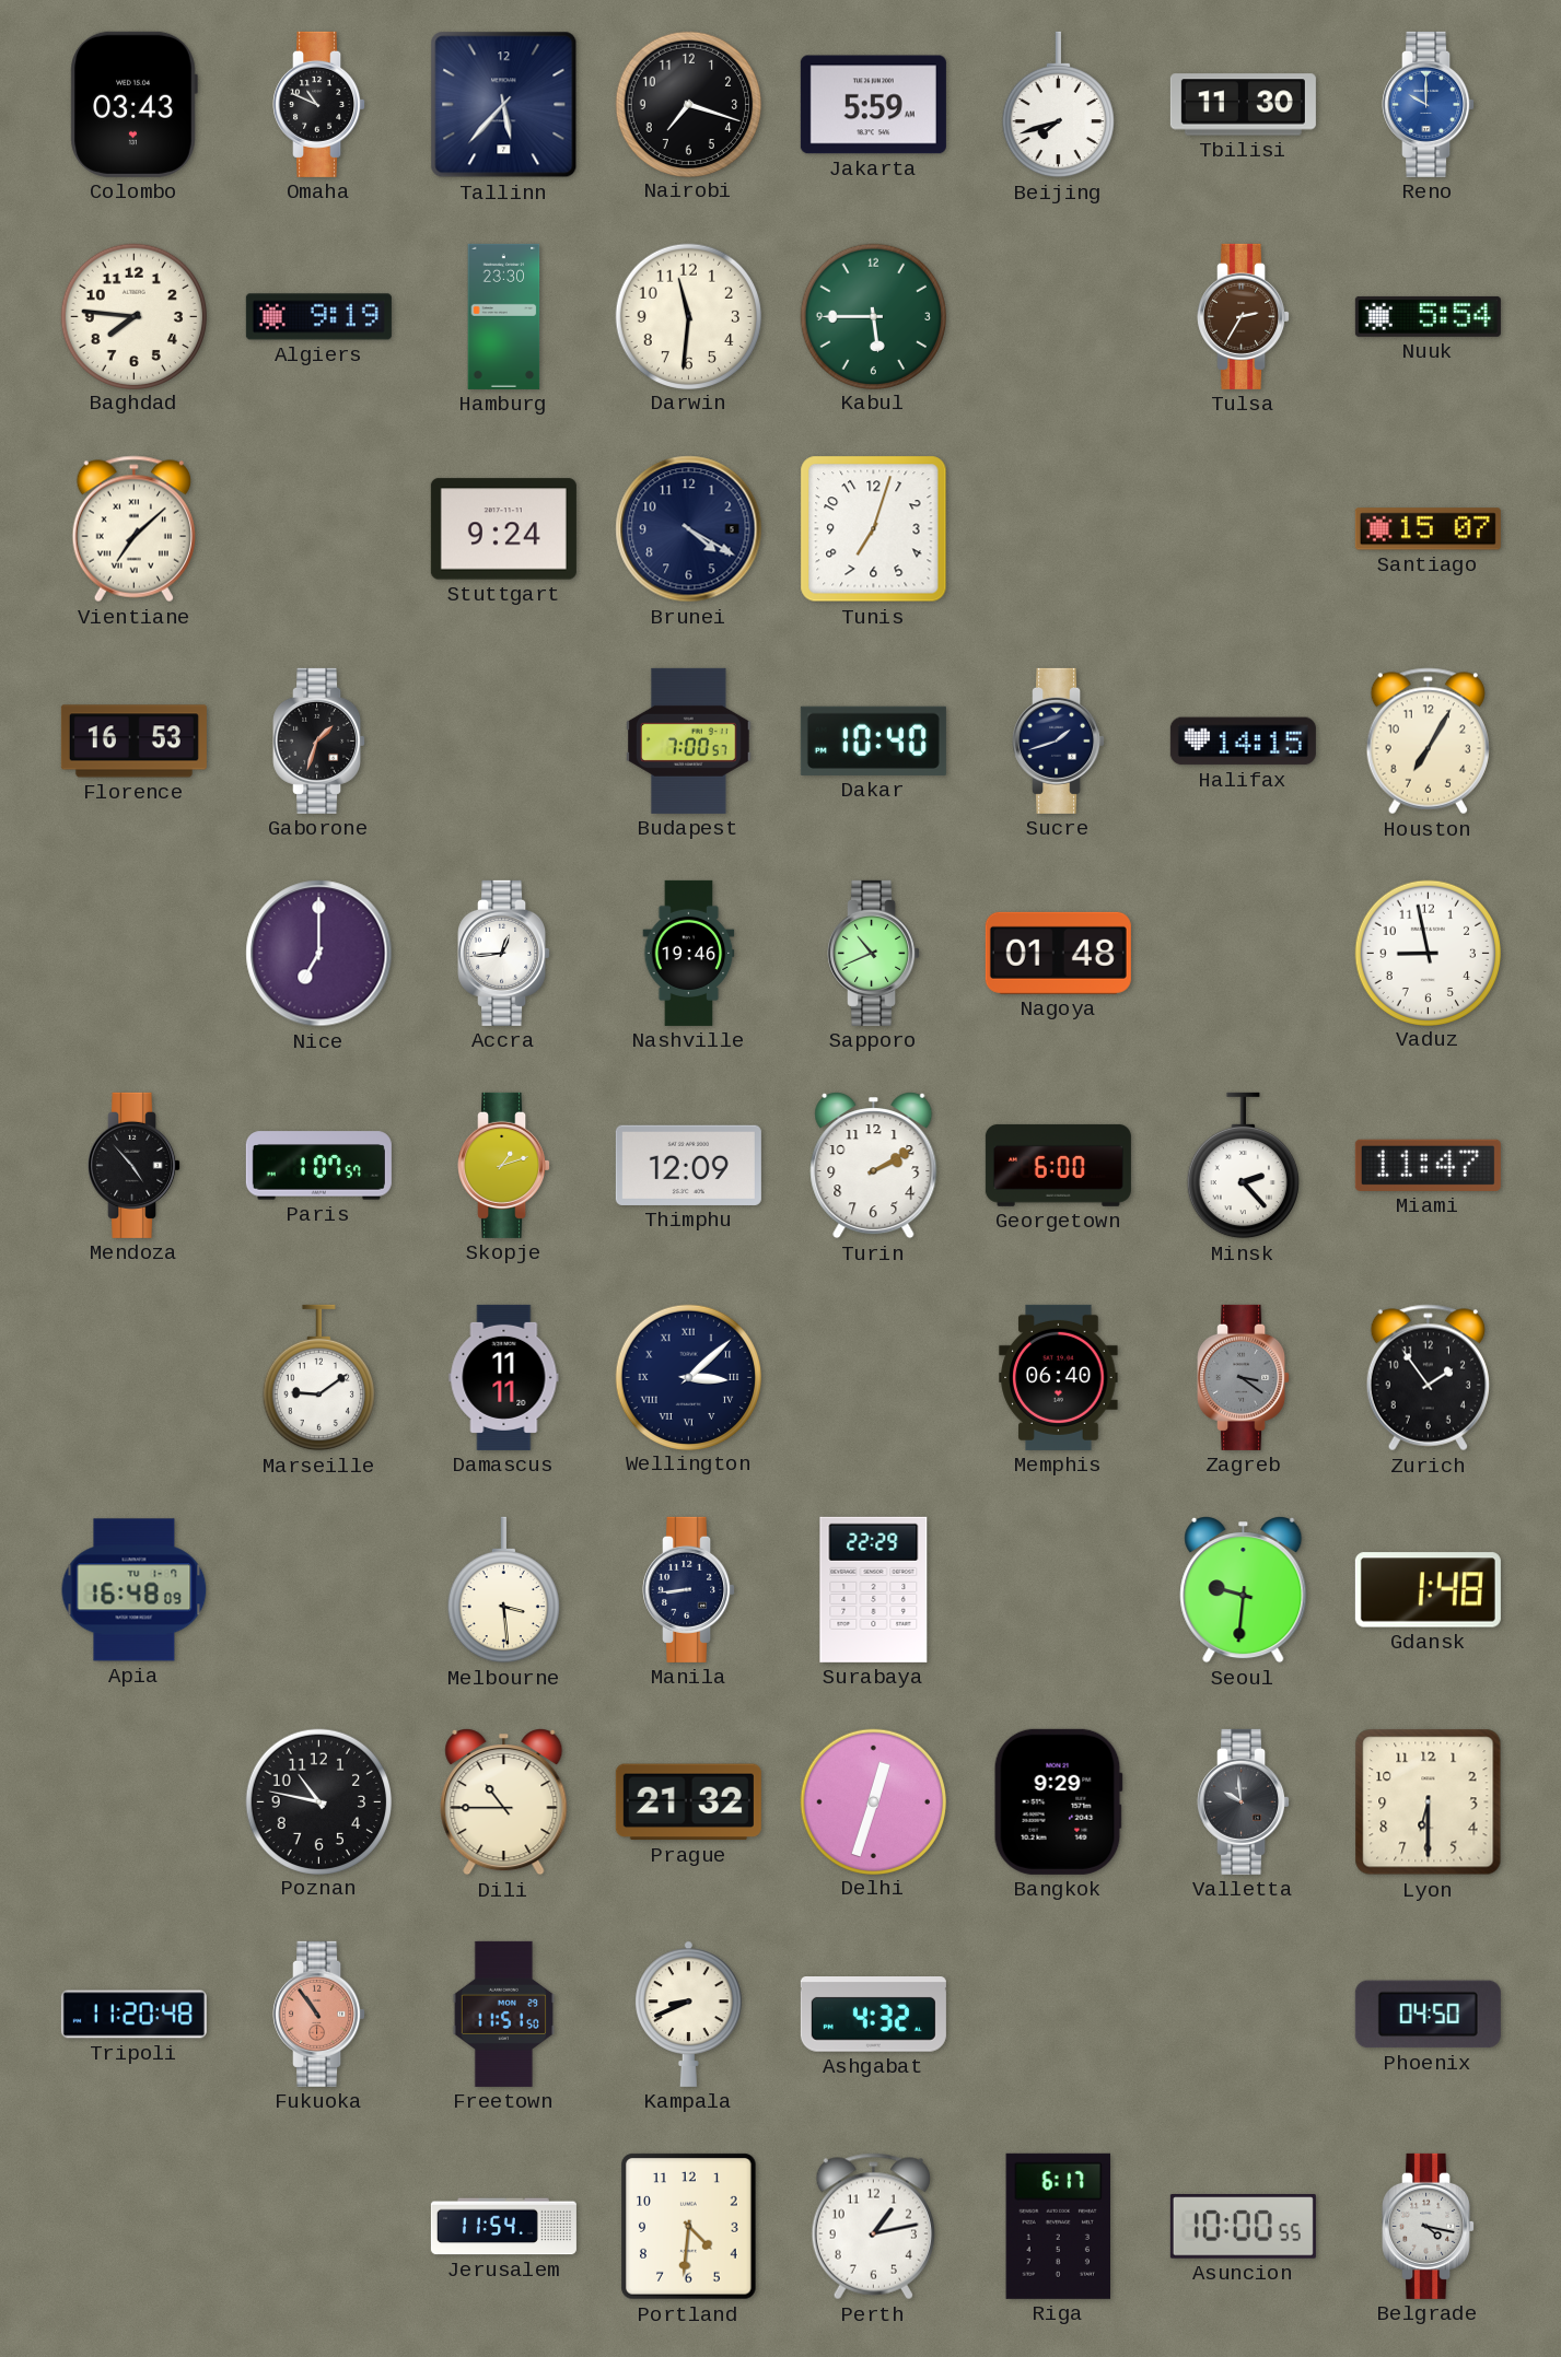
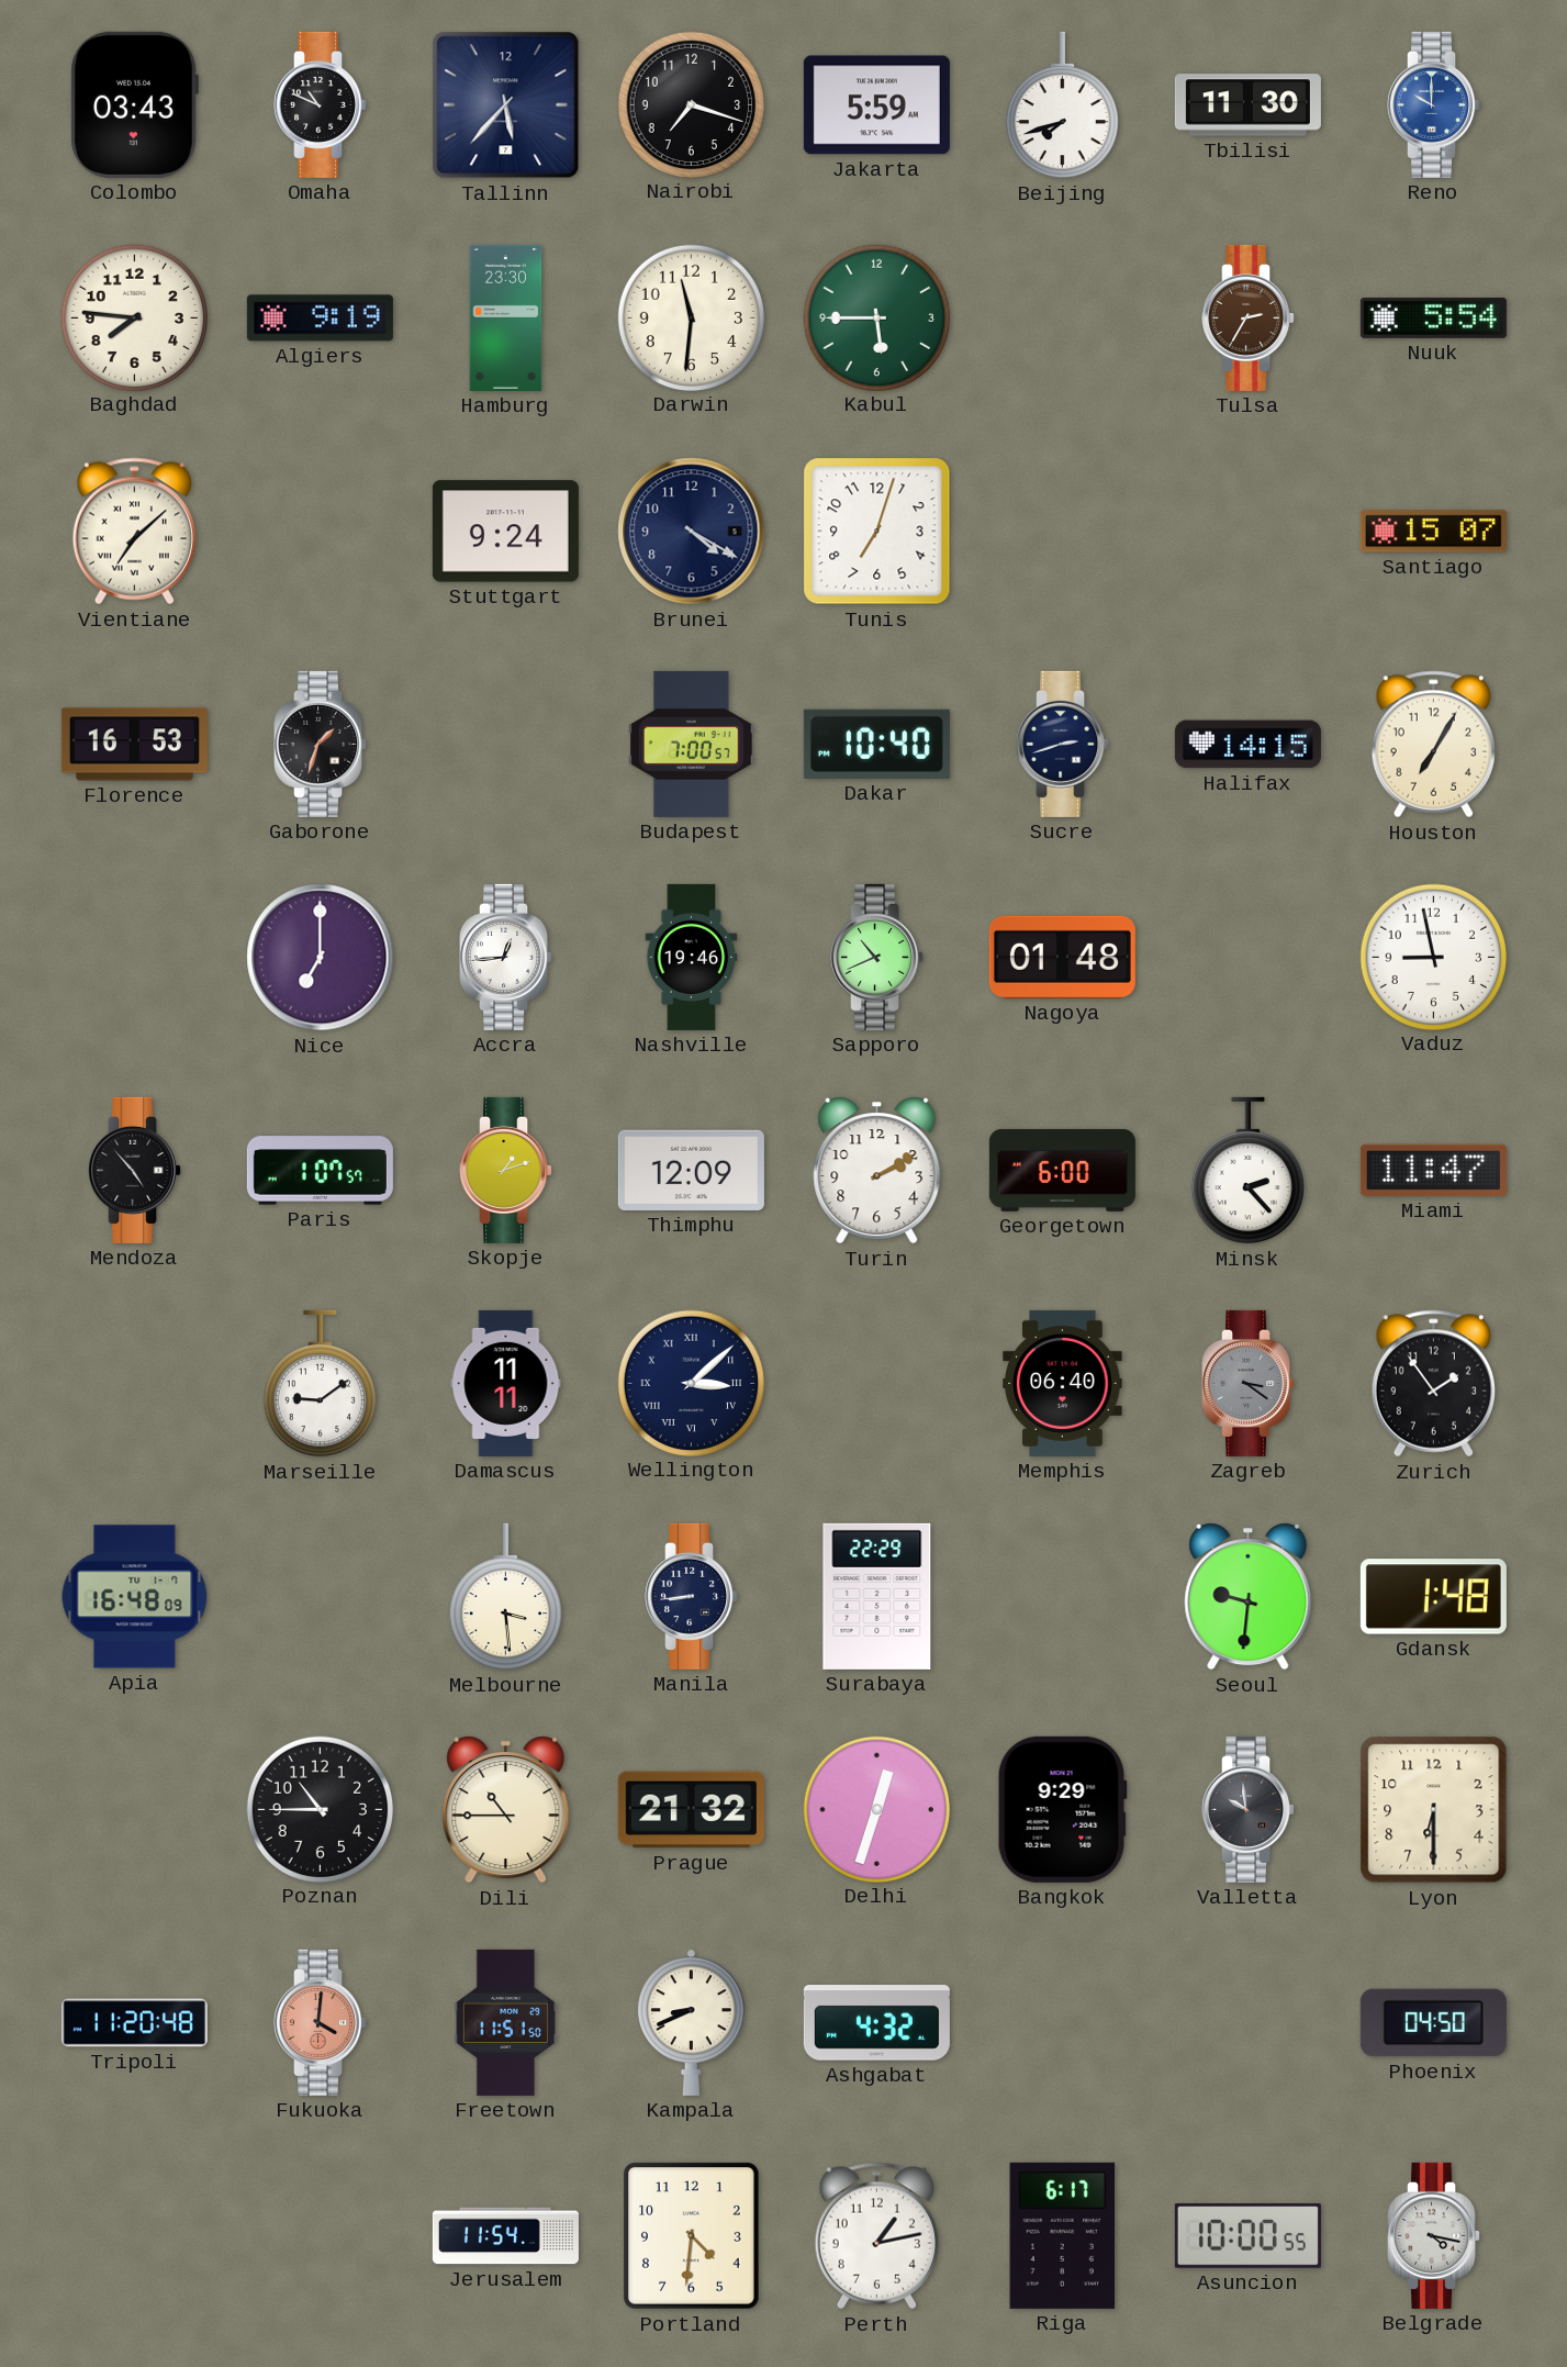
Sucre: 1:42 -> 2:42 (1063, 744)
Poznan: 10:47 -> 10:45 (320, 1809)
Fukuoka: 10:54 -> 4:01 (321, 2022)
